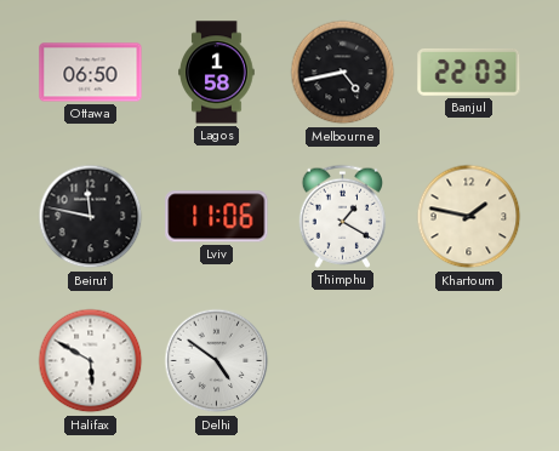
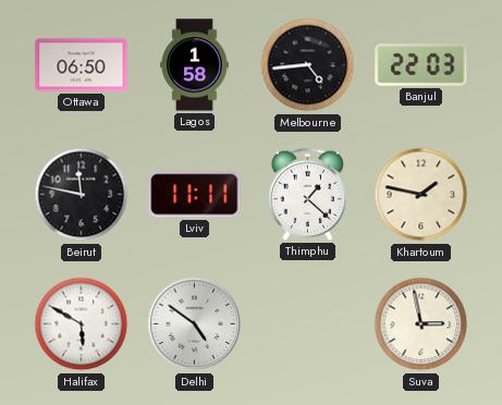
Melbourne: 4:43 -> 4:44 (308, 65)
Lviv: 11:06 -> 11:11 (195, 195)
Thimphu: 1:20 -> 1:22 (308, 194)
Suva: none -> 2:58 (421, 324)
